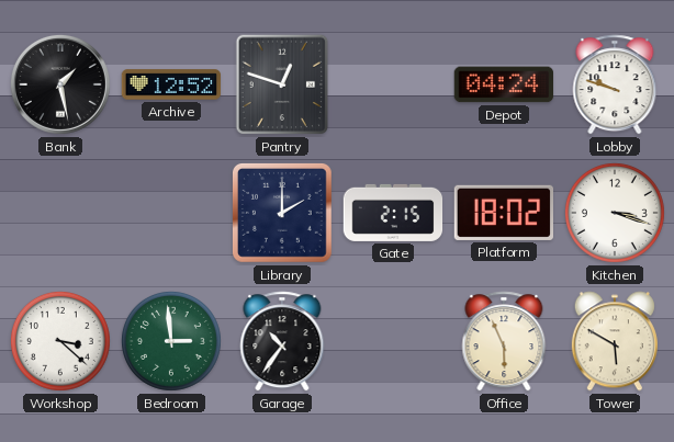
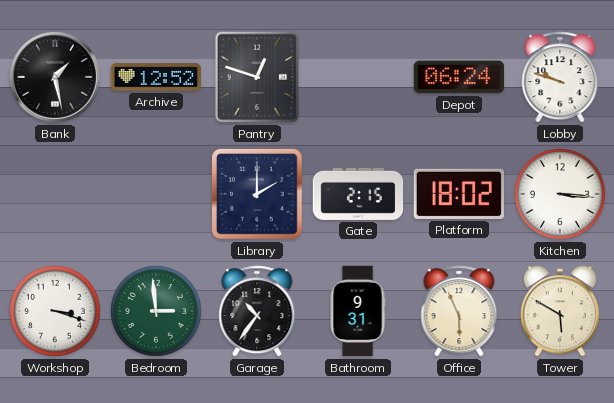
Depot: 04:24 -> 06:24 (459, 77)
Kitchen: 3:18 -> 3:16 (560, 194)
Workshop: 3:22 -> 3:18 (55, 311)
Bathroom: none -> 9:31 (358, 311)
